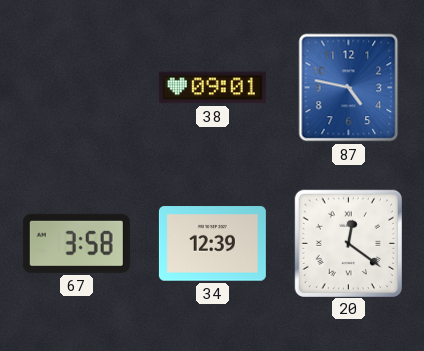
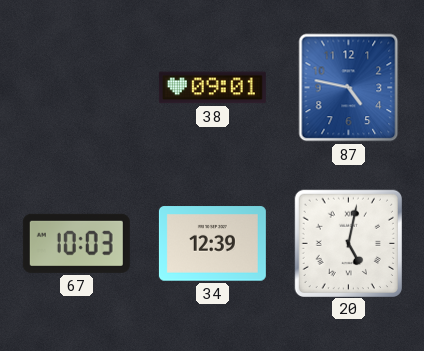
67: 3:58 -> 10:03 (76, 243)
20: 12:21 -> 5:02 (348, 243)
